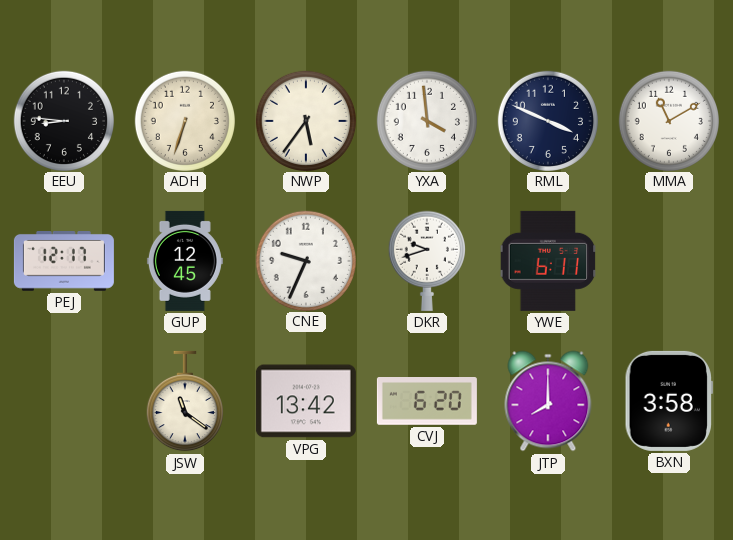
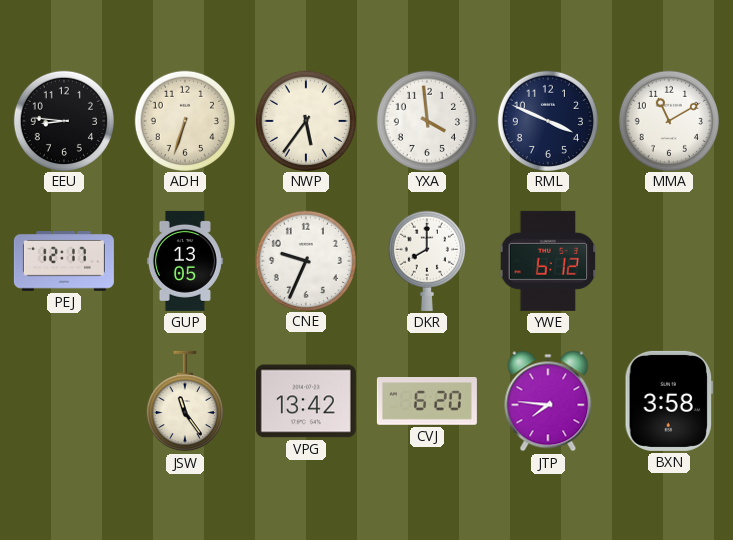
GUP: 12:45 -> 13:05 (185, 261)
DKR: 9:42 -> 8:00 (427, 261)
YWE: 6:11 -> 6:12 (548, 261)
JSW: 11:21 -> 11:24 (185, 401)
JTP: 8:00 -> 7:46 (548, 401)
